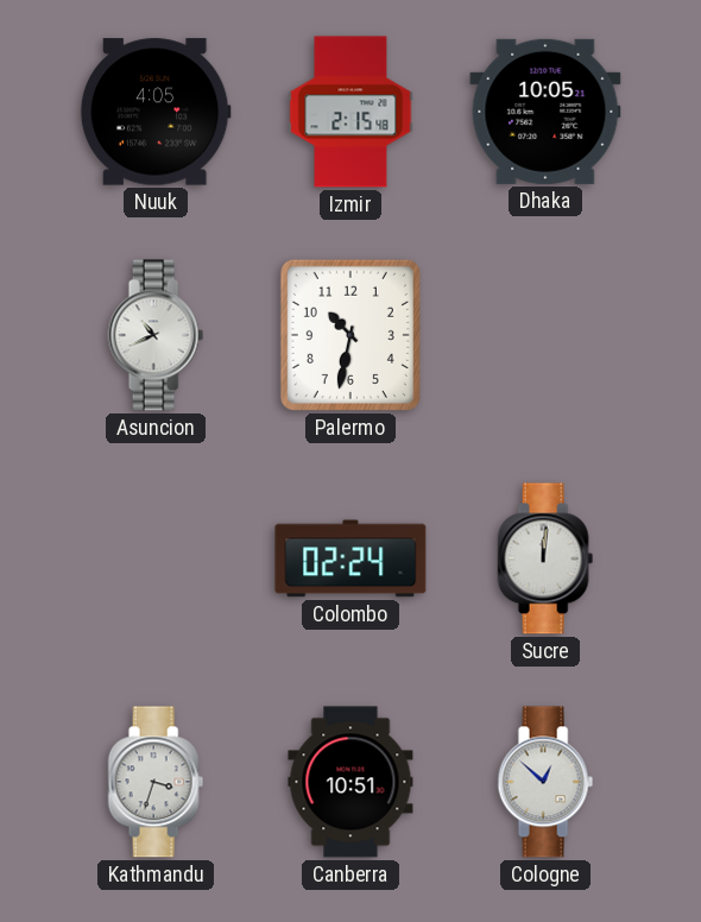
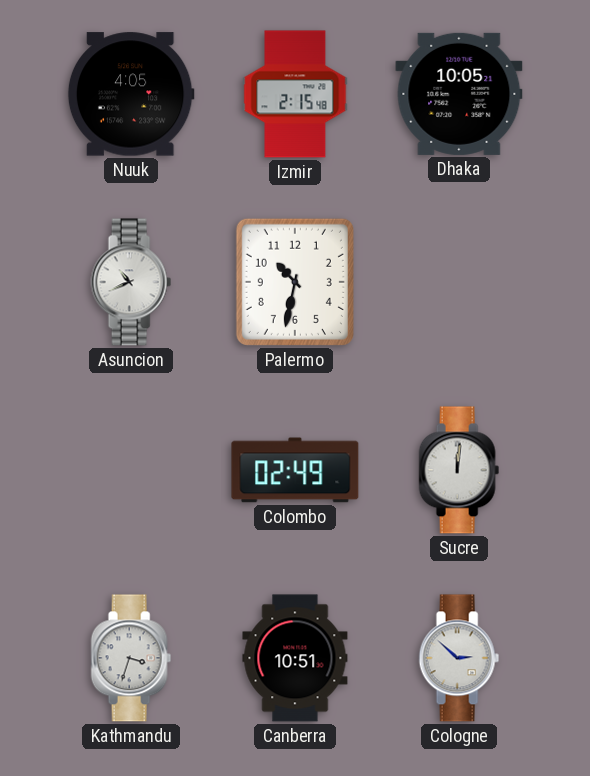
Colombo: 02:24 -> 02:49 (295, 470)
Cologne: 12:52 -> 2:52 (459, 658)
